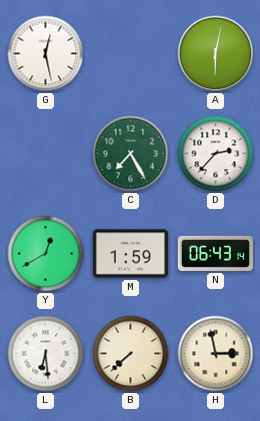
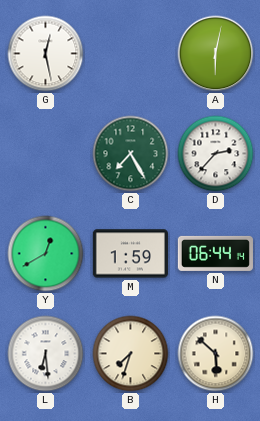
N: 06:43 -> 06:44 (215, 253)
B: 7:38 -> 7:33 (131, 354)
H: 2:58 -> 5:52 (216, 354)
